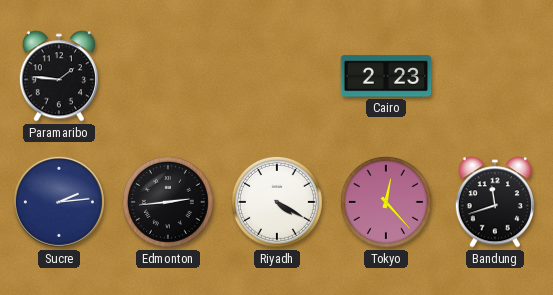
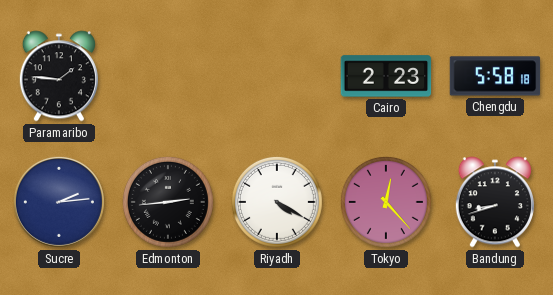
Chengdu: none -> 5:58 (495, 76)
Bandung: 11:42 -> 8:42 (495, 202)
